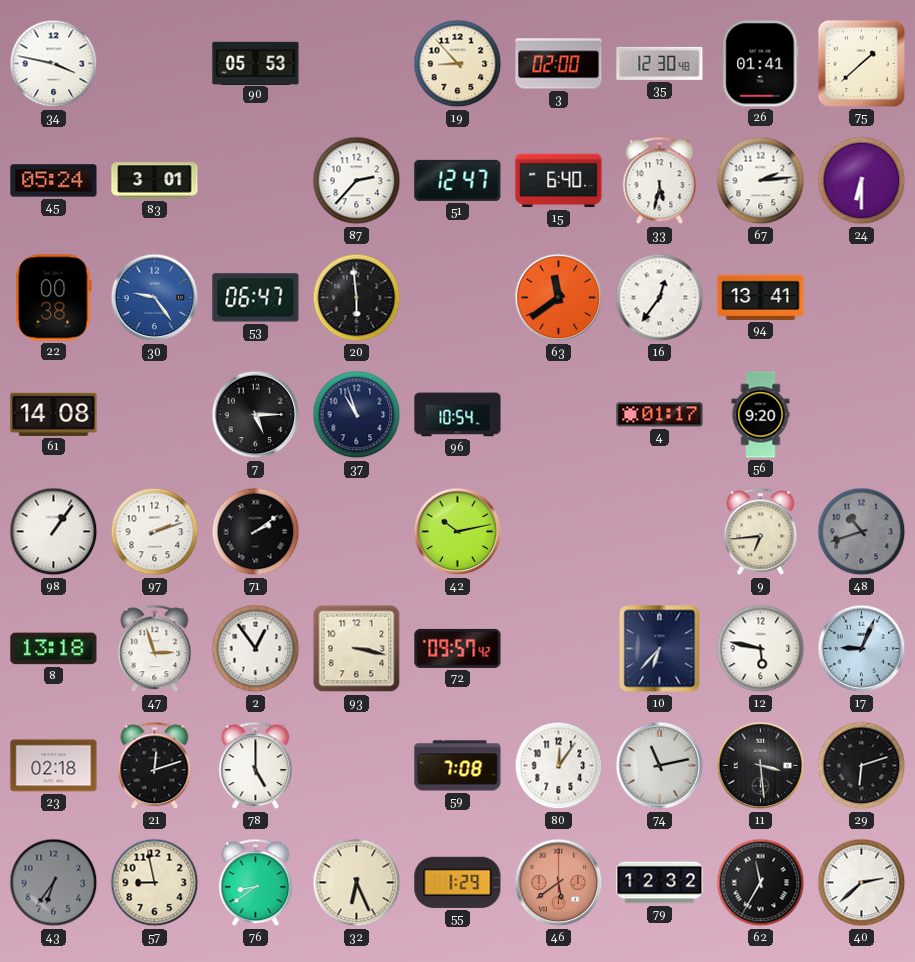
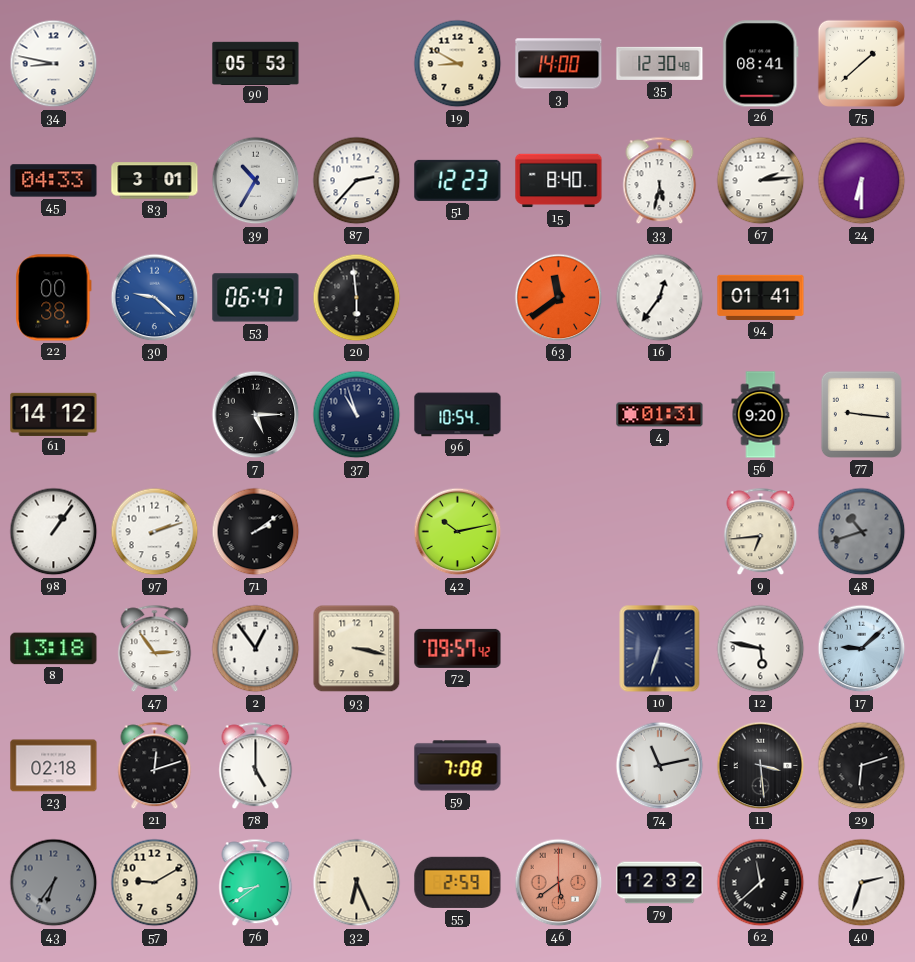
34: 3:47 -> 8:47 (54, 64)
19: 8:53 -> 8:50 (458, 64)
3: 02:00 -> 14:00 (559, 64)
26: 01:41 -> 08:41 (761, 64)
45: 05:24 -> 04:33 (54, 181)
39: none -> 10:35 (256, 181)
51: 12:47 -> 12:23 (458, 180)
15: 6:40 -> 8:40 (559, 181)
30: 9:24 -> 9:22 (155, 298)
94: 13:41 -> 01:41 (761, 297)
61: 14:08 -> 14:12 (54, 414)
4: 01:17 -> 01:31 (660, 415)
77: none -> 9:16 (861, 414)
47: 2:57 -> 2:54 (155, 649)
10: 6:37 -> 6:33 (660, 649)
17: 9:04 -> 9:08 (862, 649)
80: 12:06 -> none (559, 766)
57: 8:58 -> 9:10 (155, 883)
55: 1:29 -> 2:59 (458, 882)
62: 11:35 -> 11:38 (761, 883)
40: 2:38 -> 2:33 (862, 883)
